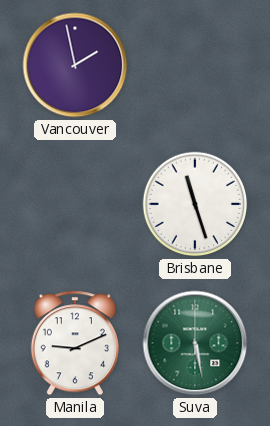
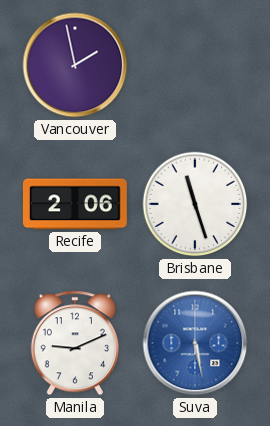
Recife: none -> 2:06 (75, 204)
Suva dial: green -> blue (195, 343)
